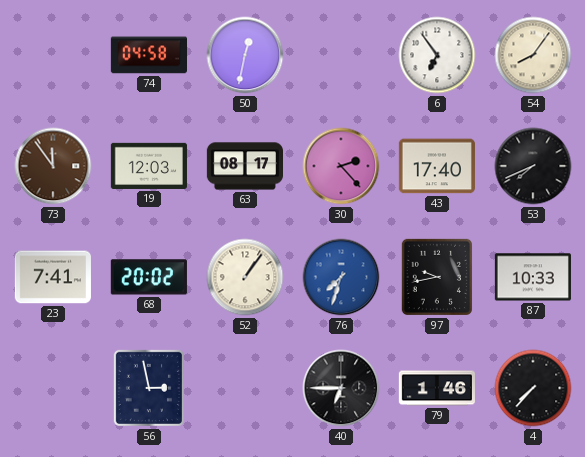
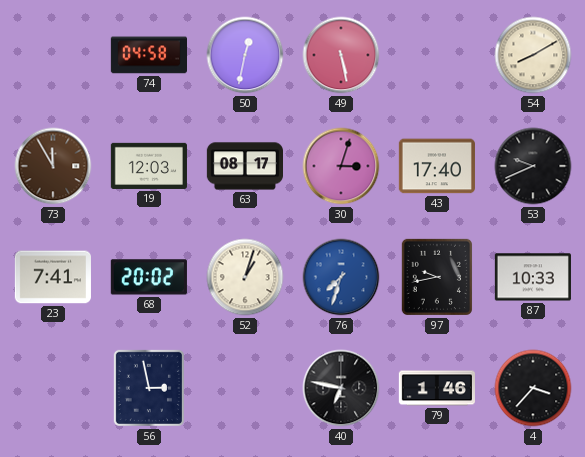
49: none -> 5:28 (341, 55)
6: 6:54 -> none (437, 55)
54: 8:06 -> 8:10 (533, 55)
73: 11:54 -> 11:55 (53, 166)
30: 2:23 -> 3:03 (341, 166)
53: 7:41 -> 9:41 (533, 166)
52: 1:06 -> 1:03 (245, 277)
40: 6:45 -> 6:47 (341, 388)
4: 7:37 -> 3:37 (533, 388)
